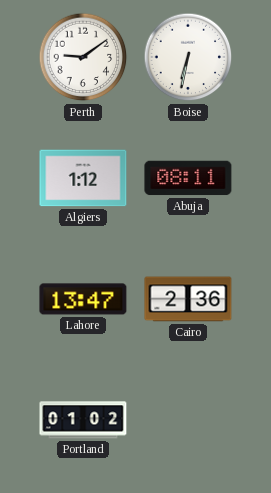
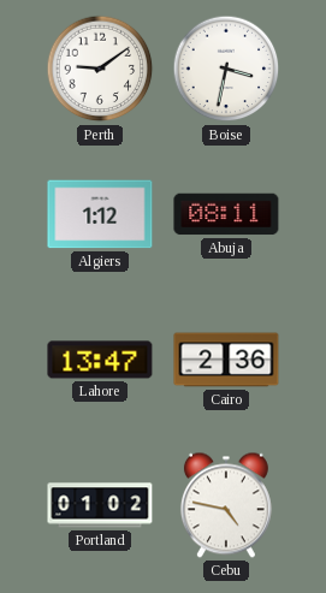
Boise: 6:32 -> 3:32 (226, 69)
Cebu: none -> 4:47 (226, 505)
